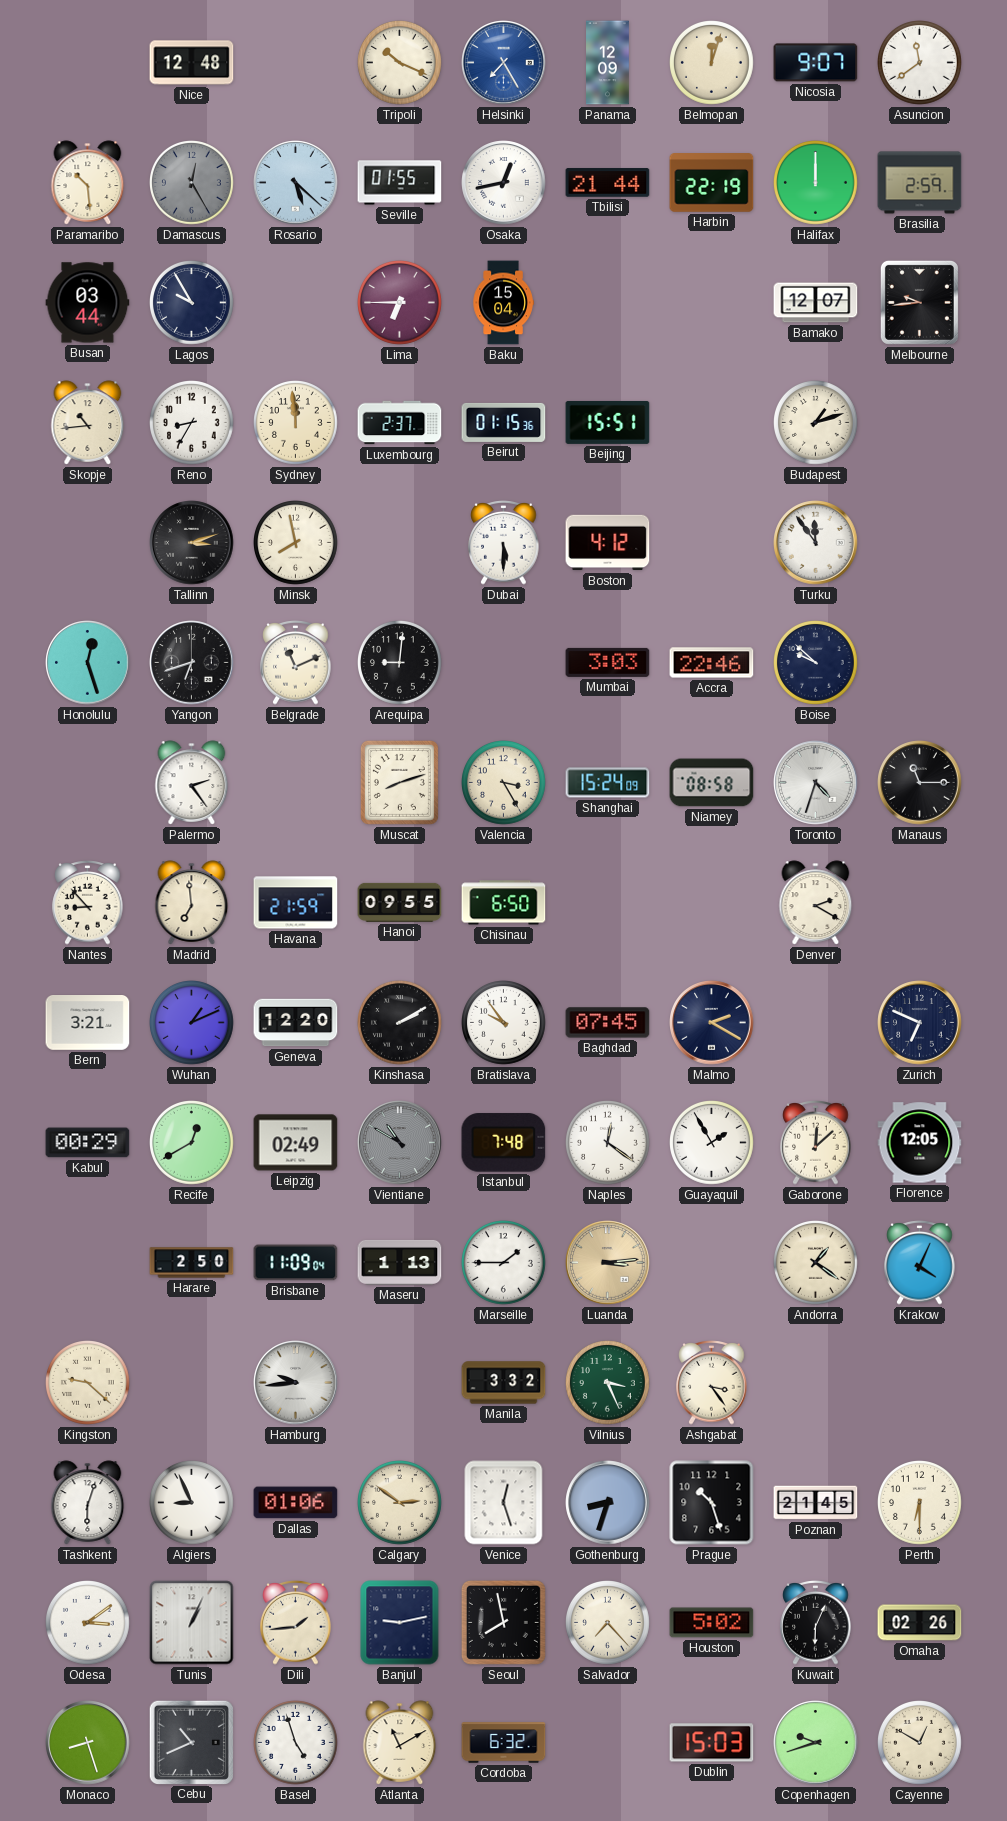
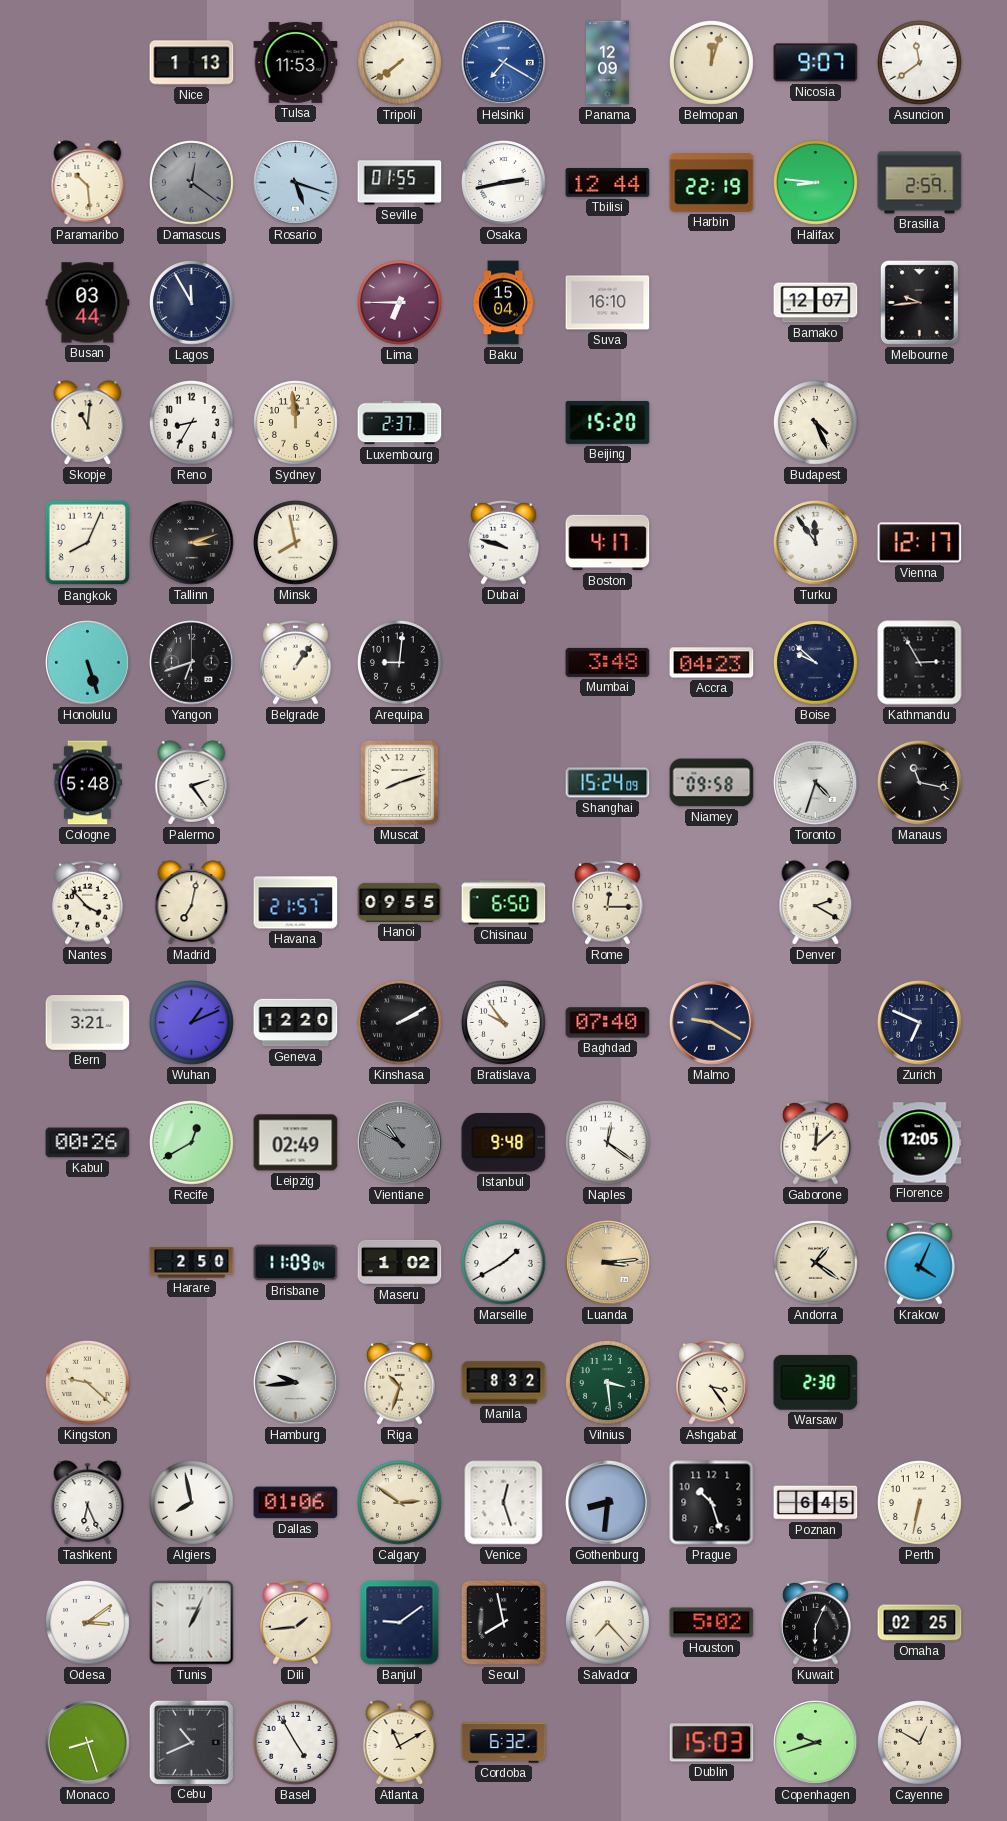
Nice: 12:48 -> 1:13 (192, 63)
Tulsa: none -> 11:53 (296, 62)
Tripoli: 10:19 -> 7:39 (400, 63)
Helsinki: 7:25 -> 7:20 (504, 63)
Damascus: 12:25 -> 12:21 (192, 183)
Rosario: 5:22 -> 5:18 (296, 183)
Osaka: 12:43 -> 2:43 (504, 183)
Tbilisi: 21:44 -> 12:44 (608, 183)
Halifax: 12:00 -> 8:46 (816, 183)
Lagos: 9:55 -> 11:55 (192, 303)
Suva: none -> 16:10 (608, 303)
Skopje: 10:44 -> 11:01 (88, 423)
Beirut: 01:15 -> none (504, 422)
Beijing: 15:51 -> 15:20 (608, 422)
Budapest: 1:12 -> 4:26 (816, 423)
Bangkok: none -> 8:04 (88, 543)
Dubai: 5:30 -> 9:48 (504, 543)
Boston: 4:12 -> 4:17 (608, 543)
Vienna: none -> 12:17 (920, 543)
Honolulu: 12:27 -> 5:27 (88, 663)
Belgrade: 11:11 -> 1:06 (296, 663)
Mumbai: 3:03 -> 3:48 (608, 662)
Accra: 22:46 -> 04:23 (712, 663)
Kathmandu: none -> 2:55 (920, 663)
Cologne: none -> 5:48 (87, 783)
Valencia: 3:25 -> none (504, 783)
Niamey: 08:58 -> 09:58 (712, 783)
Manaus: 11:15 -> 11:17 (920, 783)
Nantes: 8:53 -> 3:53 (88, 903)
Madrid: 6:59 -> 7:02 (192, 903)
Havana: 21:59 -> 21:57 (296, 903)
Rome: none -> 12:15 (608, 903)
Baghdad: 07:45 -> 07:40 (608, 1023)
Malmo: 2:20 -> 9:20 (712, 1023)
Kabul: 00:29 -> 00:26 (88, 1143)
Istanbul: 7:48 -> 9:48 (504, 1143)
Guayaquil: 1:55 -> none (712, 1143)
Maseru: 1:13 -> 1:02 (400, 1262)
Marseille: 1:45 -> 1:40 (504, 1263)
Riga: none -> 10:33 (400, 1383)
Manila: 3:32 -> 8:32 (504, 1383)
Vilnius: 3:26 -> 3:29 (608, 1383)
Warsaw: none -> 2:30 (816, 1382)
Tashkent: 6:03 -> 6:26 (88, 1503)
Algiers: 8:56 -> 7:58 (192, 1503)
Gothenburg: 8:33 -> 8:31 (608, 1503)
Poznan: 21:45 -> 6:45 (816, 1503)
Perth: 6:30 -> 6:32 (920, 1503)
Banjul: 9:13 -> 9:09 (400, 1623)
Omaha: 02:26 -> 02:25 (920, 1623)
Basel: 4:57 -> 4:55 (296, 1743)
